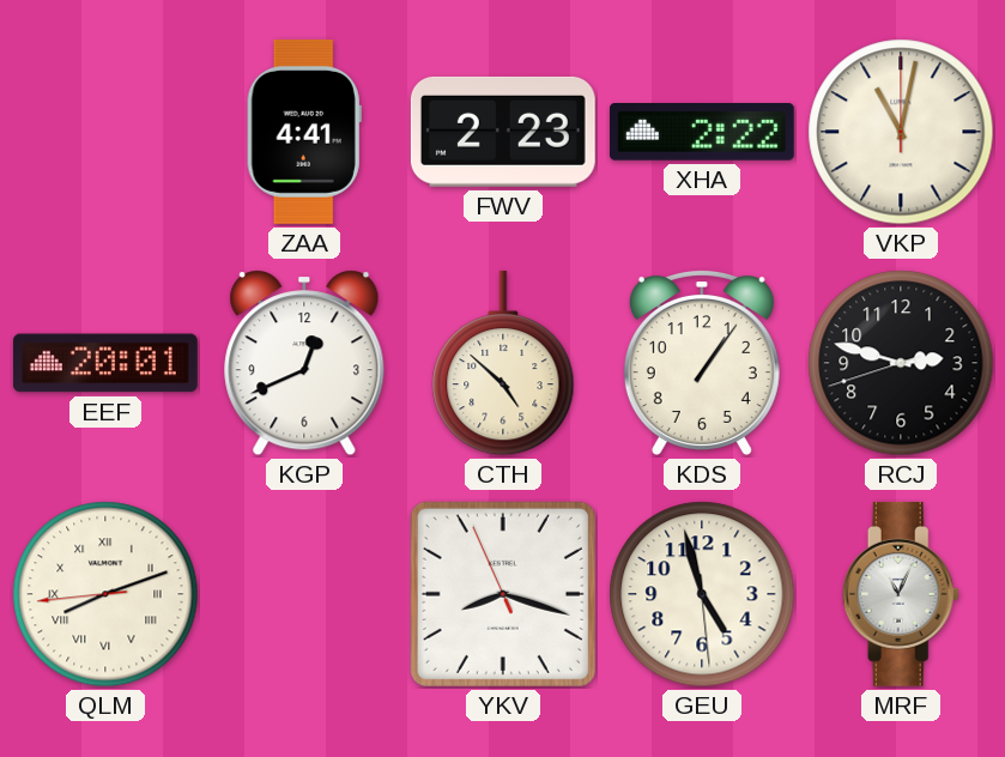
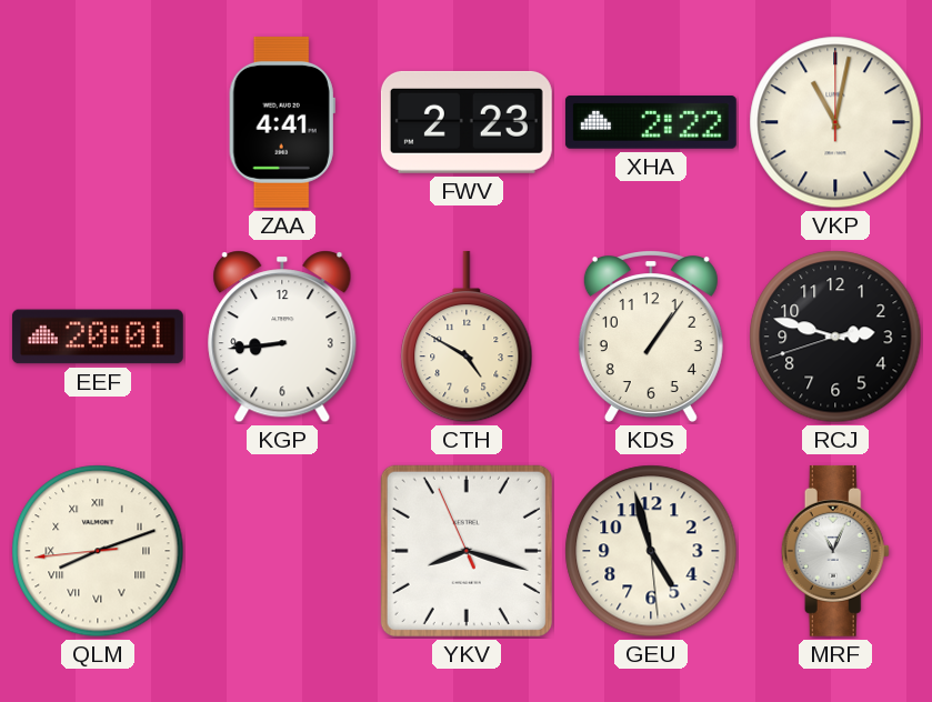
KGP: 12:41 -> 8:44 (282, 337)
CTH: 4:52 -> 4:50 (467, 337)
